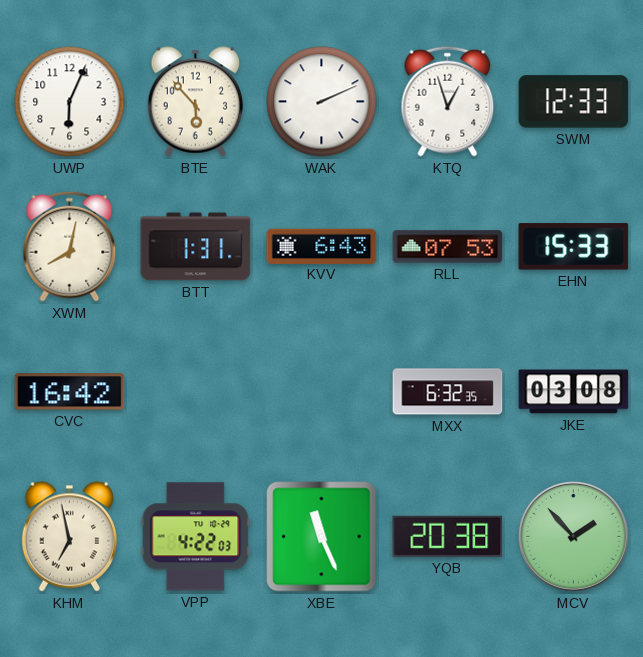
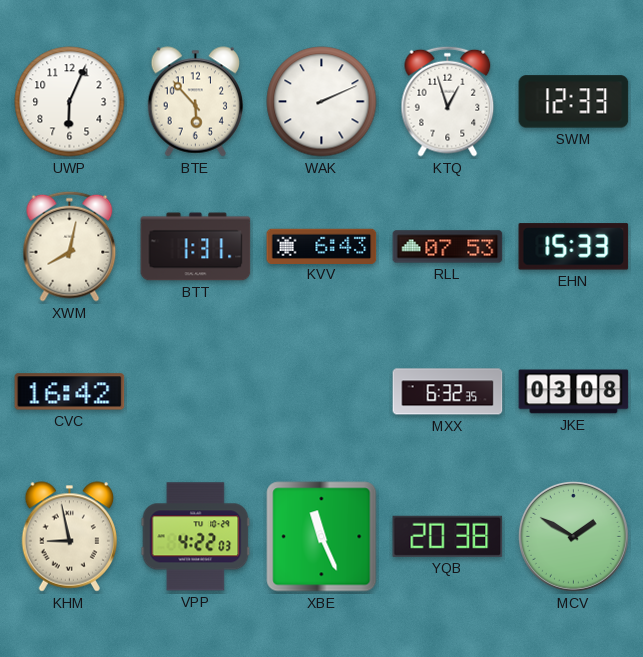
KHM: 6:58 -> 8:58 (70, 537)
MCV: 1:53 -> 1:50 (573, 536)
